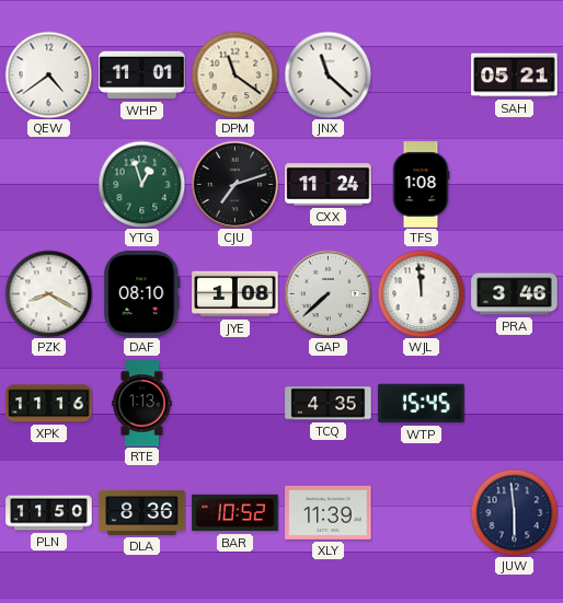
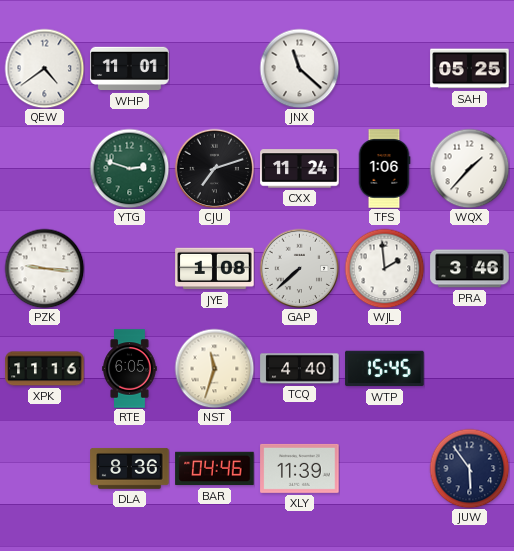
DPM: 11:21 -> none (234, 74)
SAH: 05:21 -> 05:25 (470, 69)
YTG: 12:57 -> 2:48 (129, 168)
TFS: 1:08 -> 1:06 (384, 169)
WQX: none -> 1:37 (469, 168)
PZK: 8:20 -> 9:16 (44, 268)
DAF: 08:10 -> none (142, 294)
WJL: 11:59 -> 1:59 (384, 268)
RTE: 1:13 -> 6:05 (130, 369)
NST: none -> 11:33 (214, 368)
TCQ: 4:35 -> 4:40 (300, 369)
PLN: 11:50 -> none (49, 513)
BAR: 10:52 -> 04:46 (215, 469)
JUW: 5:59 -> 5:54 (469, 468)
